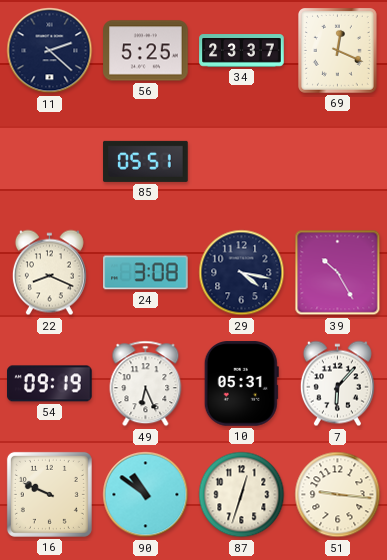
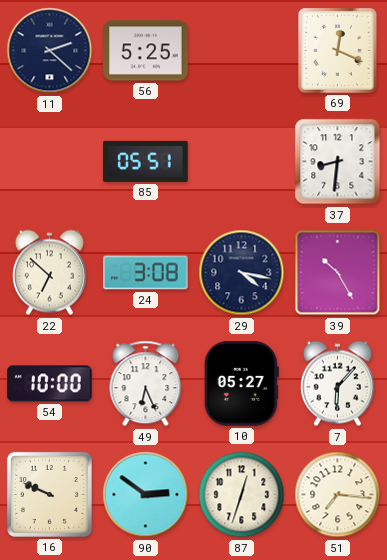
34: 23:37 -> none (242, 51)
37: none -> 8:31 (338, 162)
22: 8:19 -> 6:52 (49, 273)
54: 09:19 -> 10:00 (50, 384)
10: 05:31 -> 05:27 (241, 384)
90: 10:51 -> 2:51 (146, 495)
51: 9:16 -> 7:16 (338, 495)
